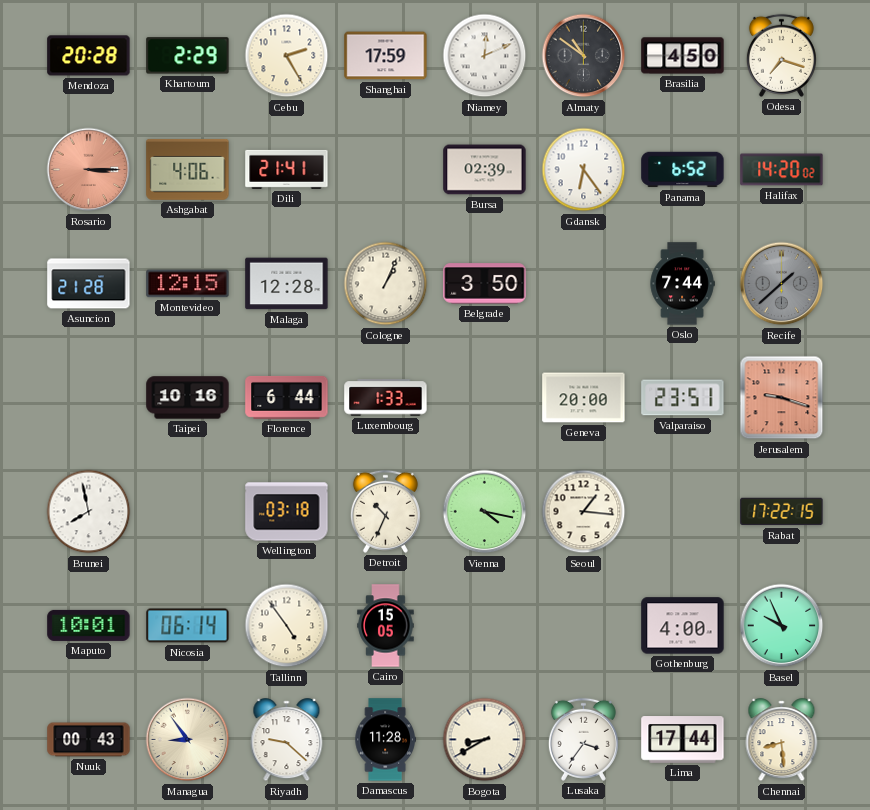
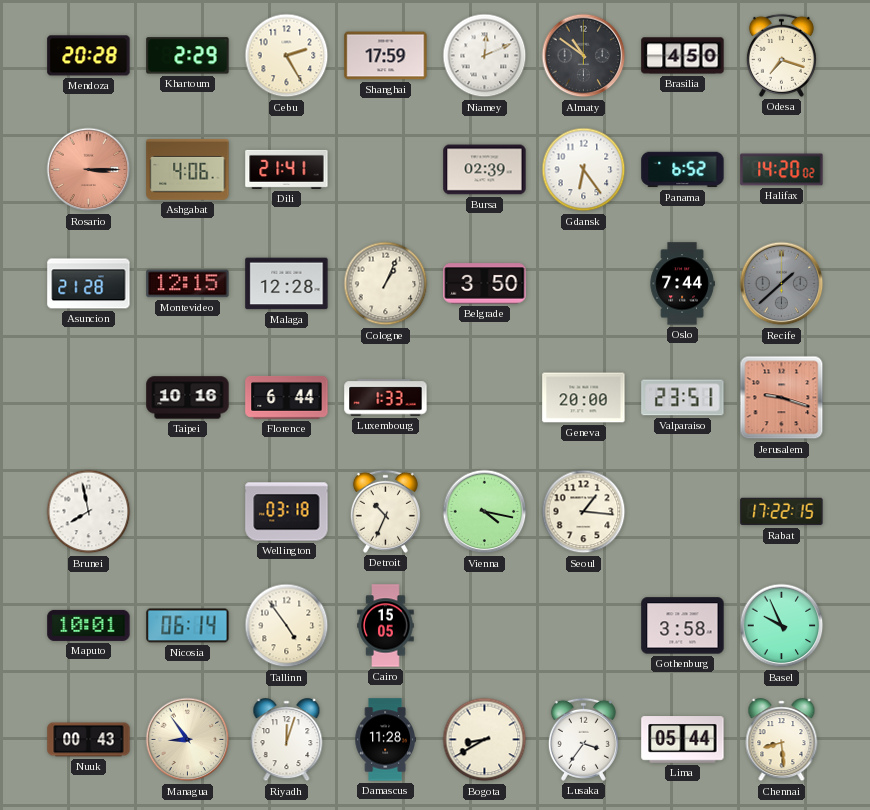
Gothenburg: 4:00 -> 3:58 (683, 626)
Riyadh: 9:22 -> 12:03 (287, 740)
Lima: 17:44 -> 05:44 (683, 740)
